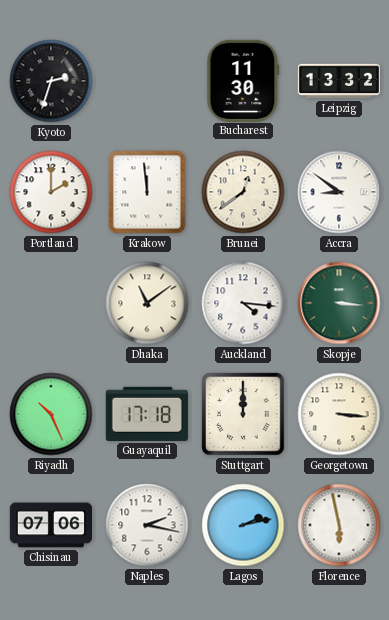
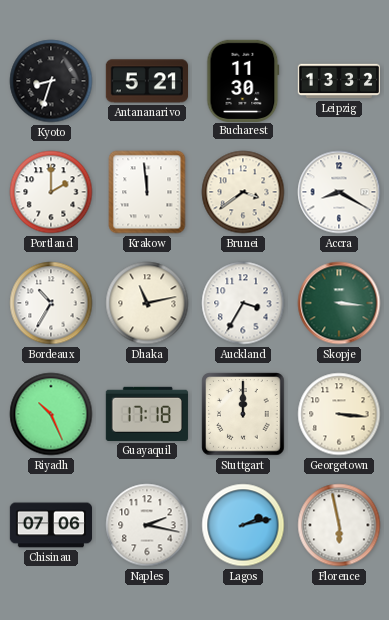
Kyoto: 2:33 -> 8:33 (51, 81)
Antananarivo: none -> 5:21 (146, 81)
Brunei: 12:39 -> 3:39 (243, 192)
Accra: 8:51 -> 8:20 (339, 192)
Bordeaux: none -> 10:35 (51, 303)
Dhaka: 11:09 -> 11:13 (147, 303)
Auckland: 4:16 -> 3:35 (243, 303)
